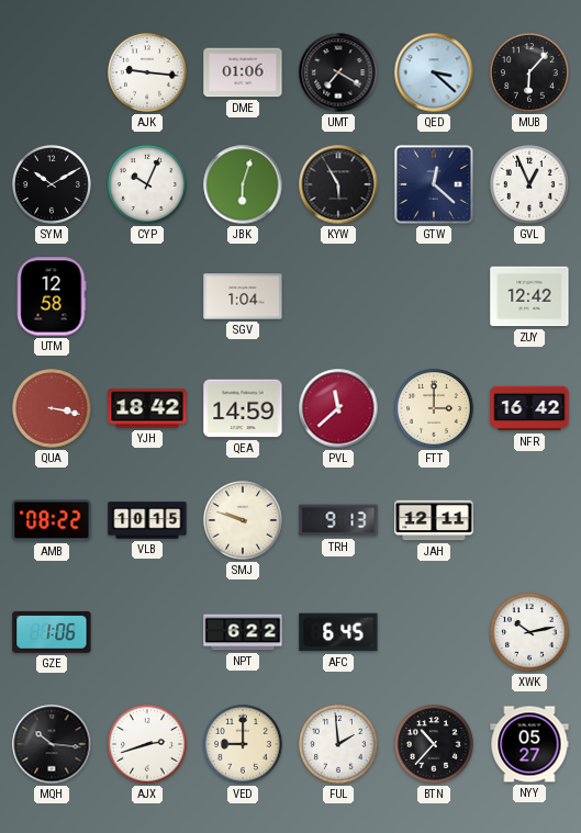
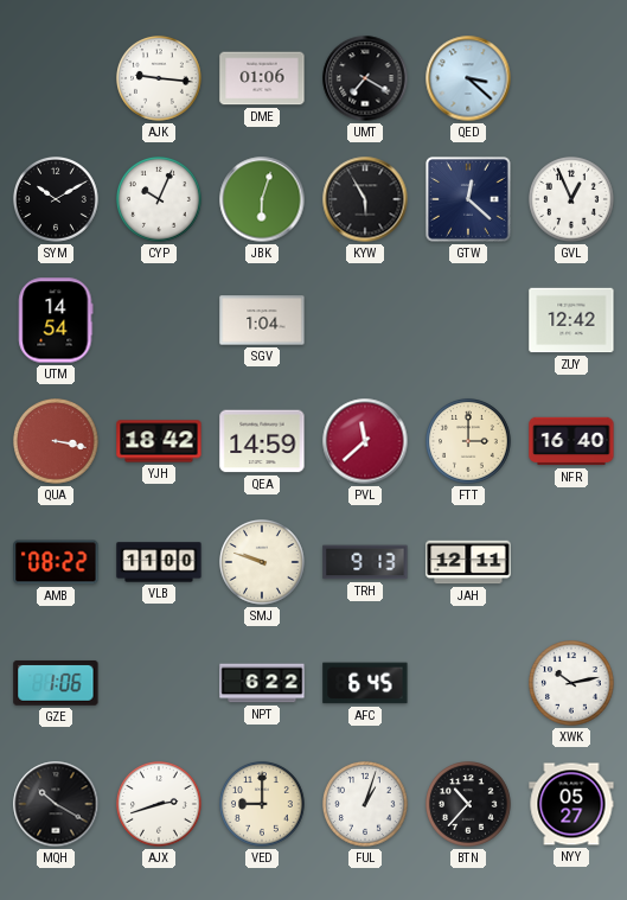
MUB: 6:07 -> none (530, 74)
UTM: 12:58 -> 14:54 (56, 320)
NFR: 16:42 -> 16:40 (571, 441)
VLB: 10:15 -> 11:00 (159, 562)
MQH: 10:16 -> 10:20 (56, 804)
FUL: 1:59 -> 1:03 (366, 805)
